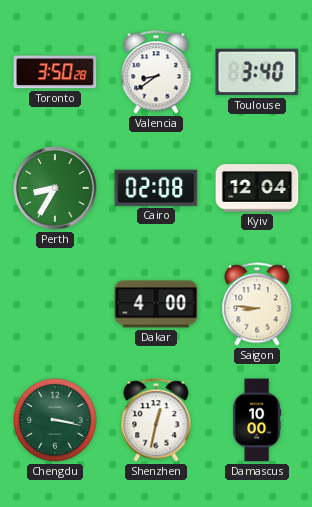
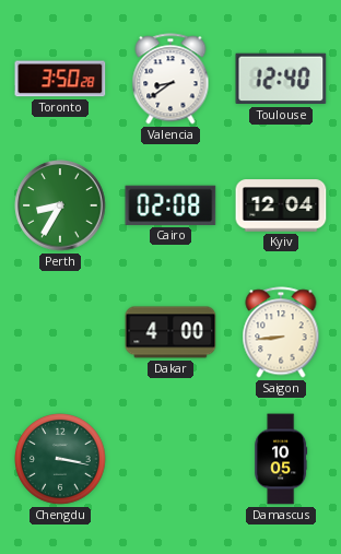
Toulouse: 3:40 -> 12:40 (281, 79)
Saigon: 8:46 -> 8:44 (281, 332)
Shenzhen: 12:32 -> none (156, 420)
Damascus: 10:00 -> 10:05 (281, 459)
